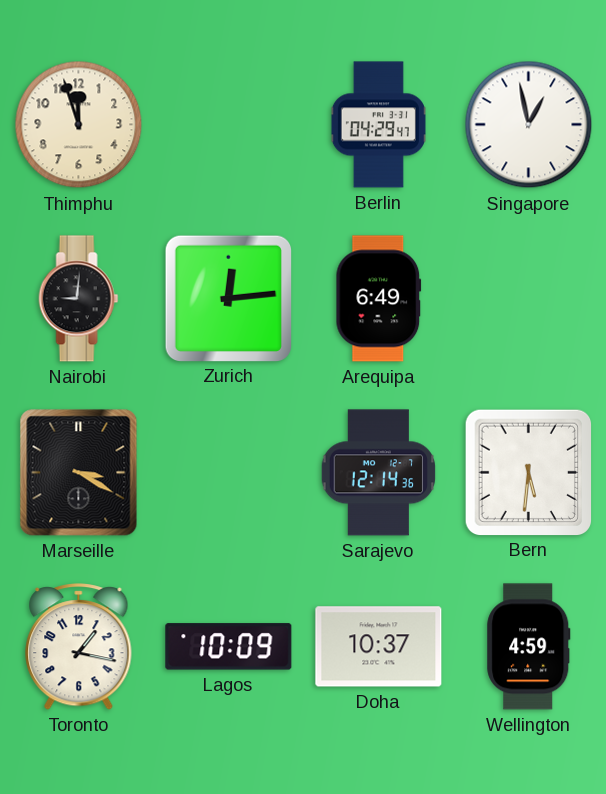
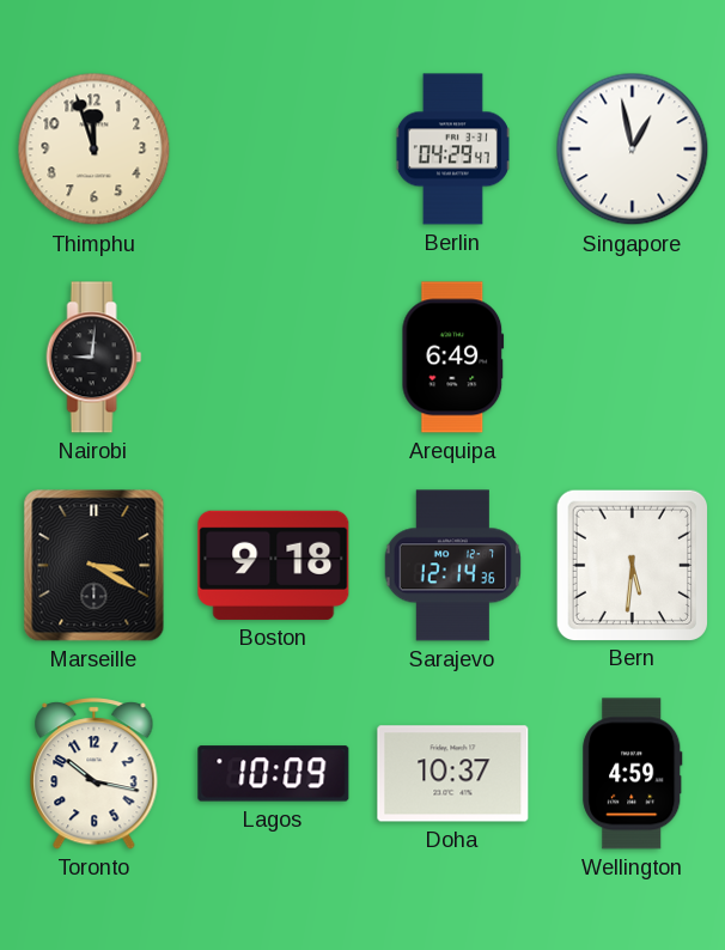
Zurich: 12:14 -> none (228, 298)
Boston: none -> 9:18 (274, 565)
Toronto: 1:17 -> 10:17 (95, 774)
